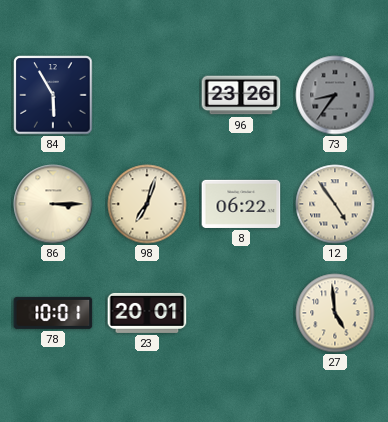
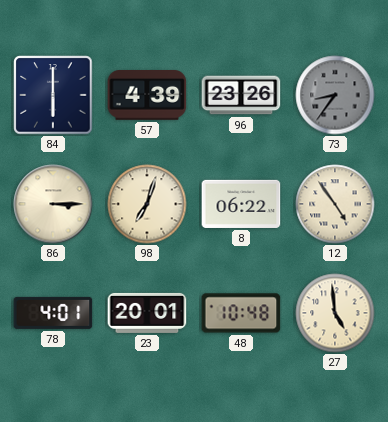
84: 5:55 -> 6:00 (53, 95)
57: none -> 4:39 (147, 95)
78: 10:01 -> 4:01 (53, 313)
48: none -> 10:48 (241, 313)
